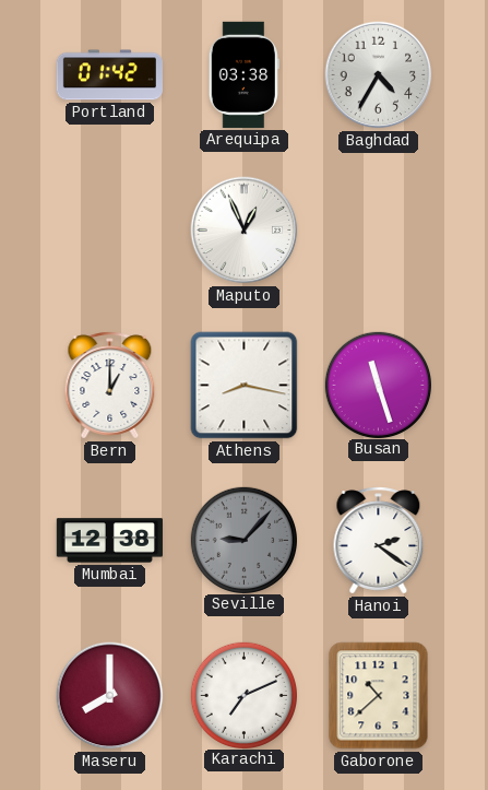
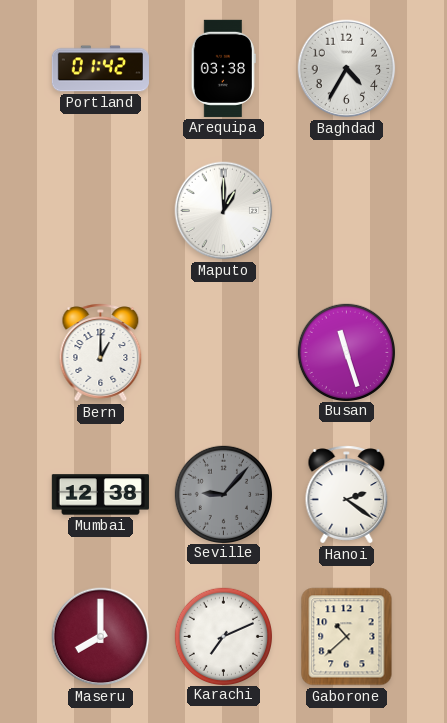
Maputo: 12:56 -> 1:00 (224, 211)
Athens: 8:17 -> none (245, 386)
